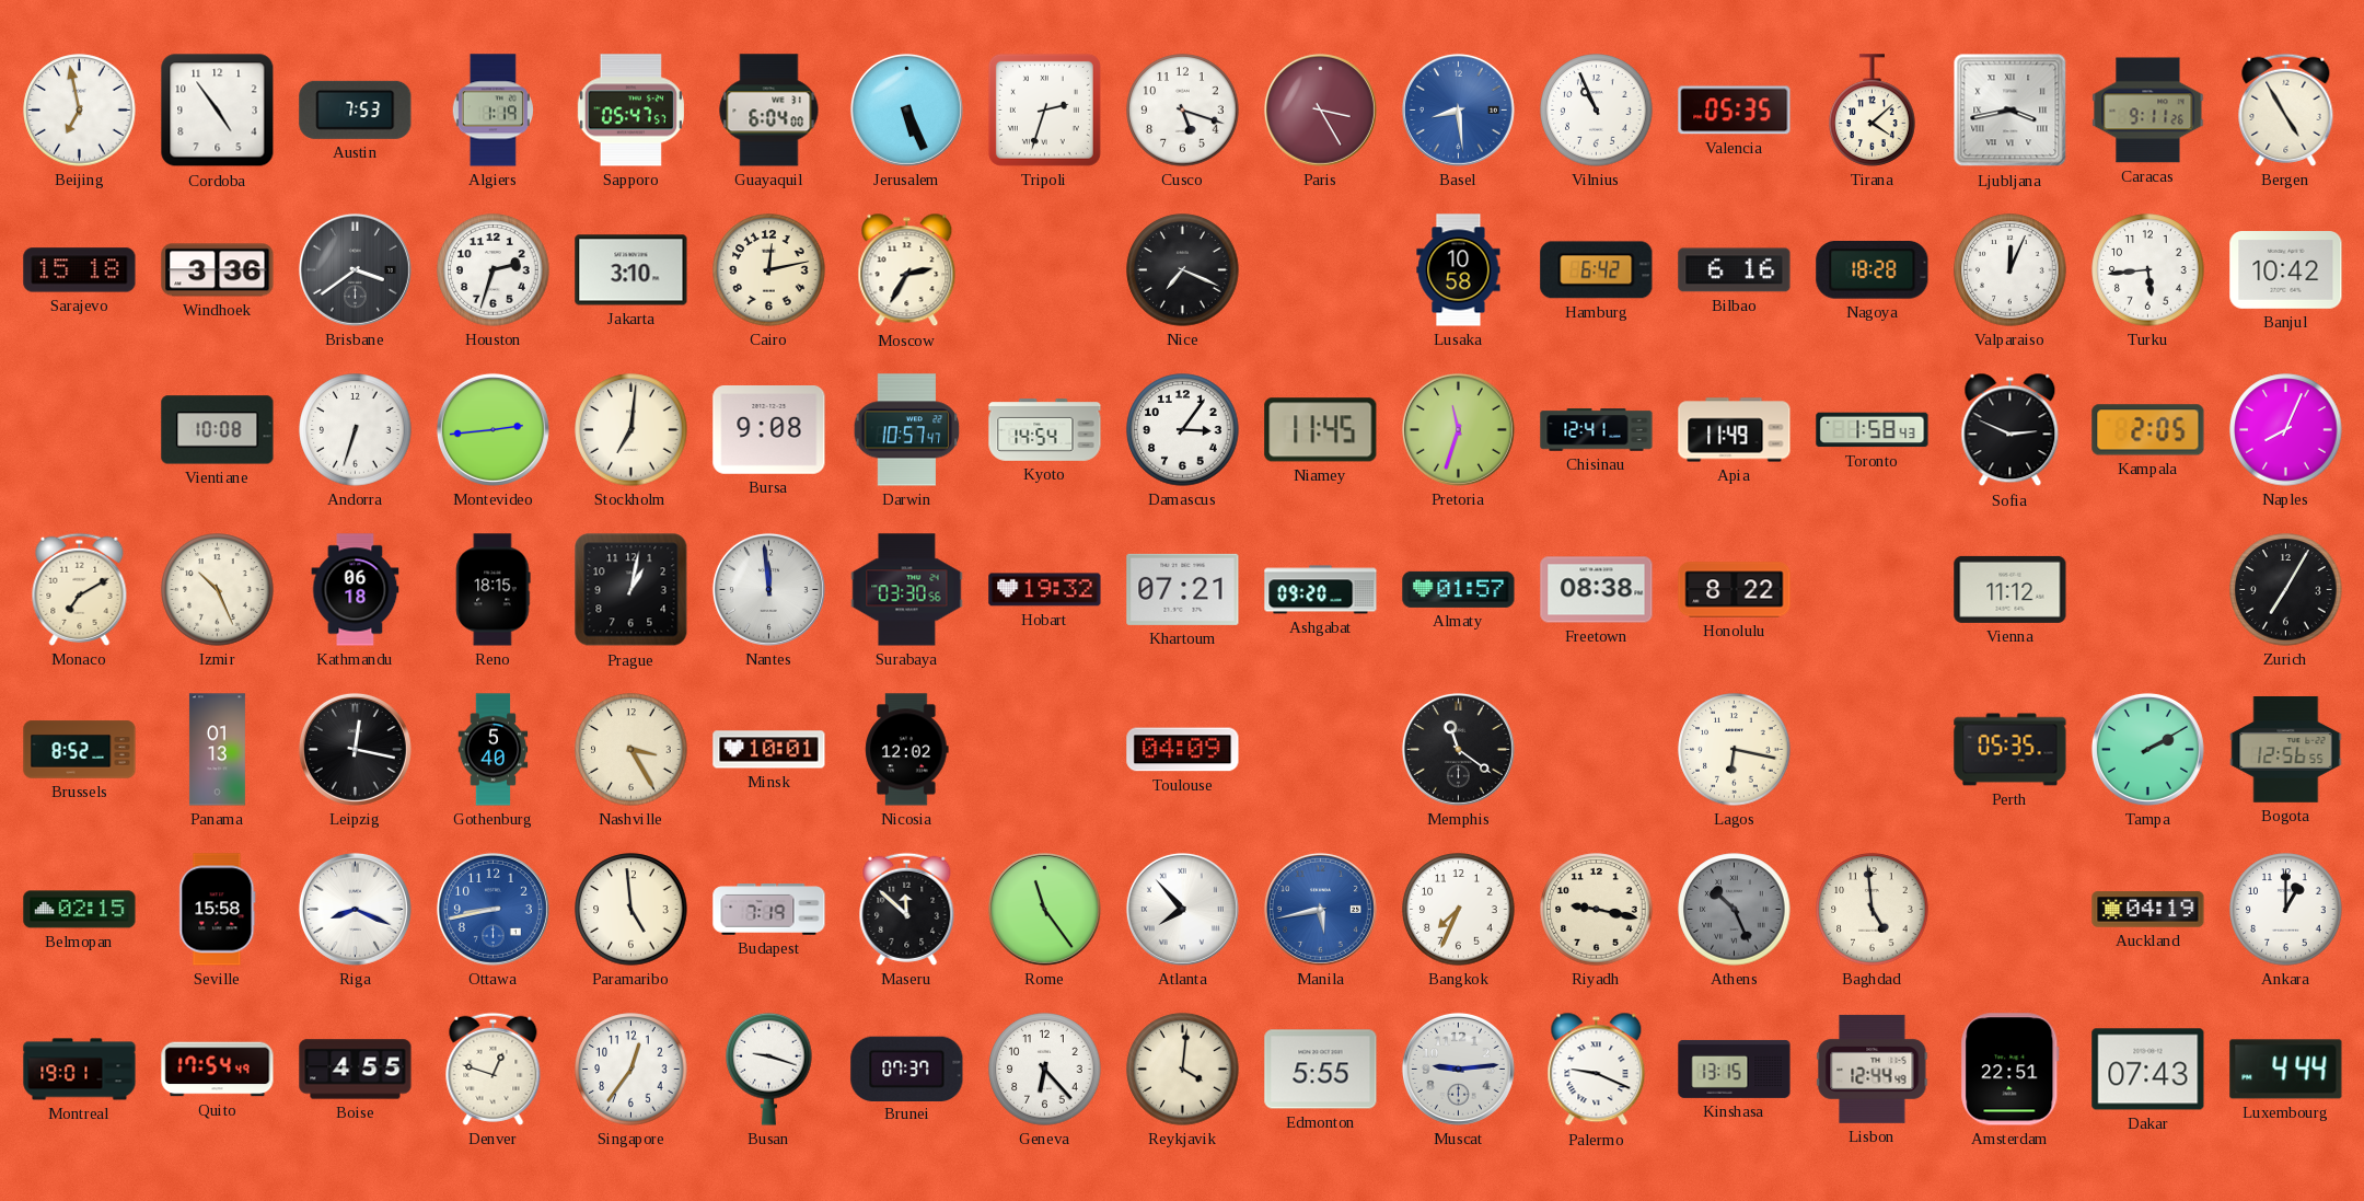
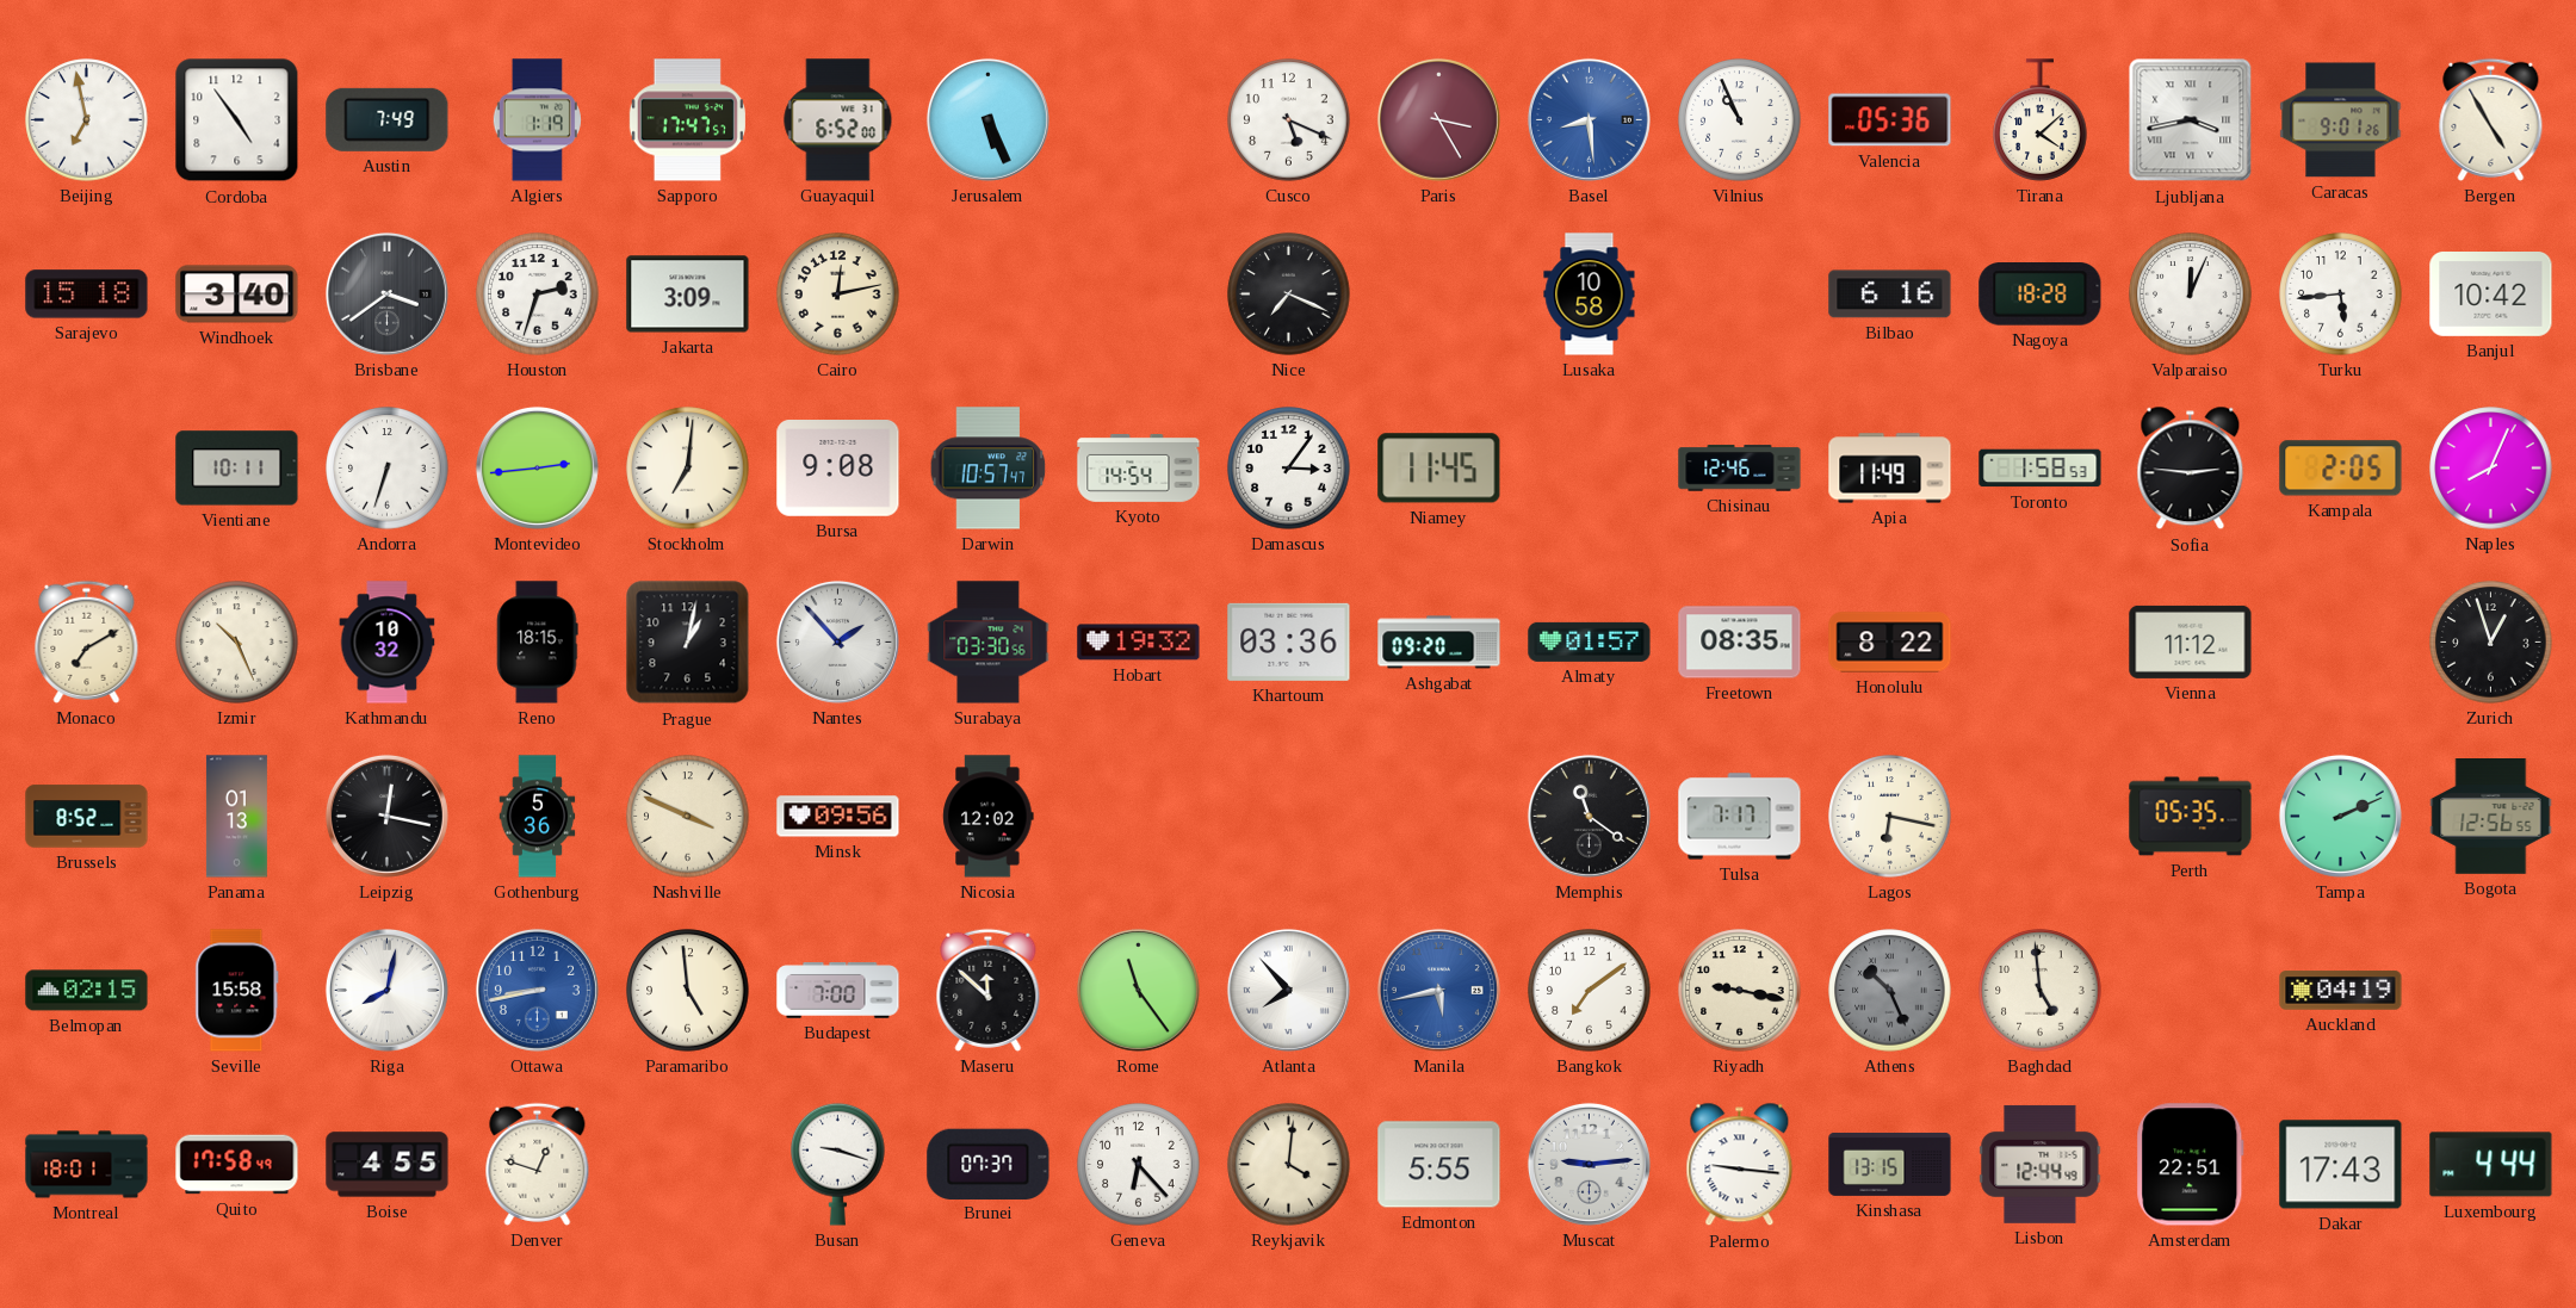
Austin: 7:53 -> 7:49 (388, 119)
Sapporo: 05:47 -> 17:47 (687, 120)
Guayaquil: 6:04 -> 6:52 (838, 120)
Tripoli: 2:33 -> none (1044, 109)
Cusco: 5:18 -> 5:19 (1289, 120)
Valencia: 05:35 -> 05:36 (1890, 120)
Caracas: 9:11 -> 9:01 (2341, 120)
Windhoek: 3:36 -> 3:40 (237, 295)
Jakarta: 3:10 -> 3:09 (688, 295)
Moscow: 2:35 -> none (907, 270)
Hamburg: 6:42 -> none (1597, 270)
Vientiane: 10:08 -> 10:11 (237, 469)
Pretoria: 11:33 -> none (1458, 429)
Chisinau: 12:41 -> 12:46 (1740, 469)
Toronto: 1:58:43 -> 1:58:53 (2041, 469)
Sofia: 2:49 -> 2:46 (2191, 469)
Kathmandu: 06:18 -> 10:32 (388, 643)
Nantes: 11:59 -> 1:53 (837, 641)
Khartoum: 07:21 -> 03:36 (1289, 641)
Freetown: 08:38 -> 08:35 (1740, 643)
Zurich: 7:05 -> 12:57 (2491, 643)
Gothenburg: 5:40 -> 5:36 (538, 817)
Nashville: 3:25 -> 3:49 (688, 817)
Minsk: 10:01 -> 09:56 (838, 817)
Toulouse: 04:09 -> none (1183, 750)
Tulsa: none -> 7:17 (1740, 817)
Tampa: 2:10 -> 2:11 (2340, 816)
Riga: 8:19 -> 8:02 (386, 990)
Budapest: 7:19 -> 7:00 (838, 991)
Bangkok: 7:34 -> 7:09 (1590, 991)
Ankara: 1:00 -> none (2286, 910)
Montreal: 19:01 -> 18:01 (87, 1165)
Quito: 17:54 -> 17:58 (237, 1165)
Singapore: 12:36 -> none (631, 1070)
Palermo: 9:19 -> 9:16 (1740, 1165)
Dakar: 07:43 -> 17:43 (2341, 1165)
